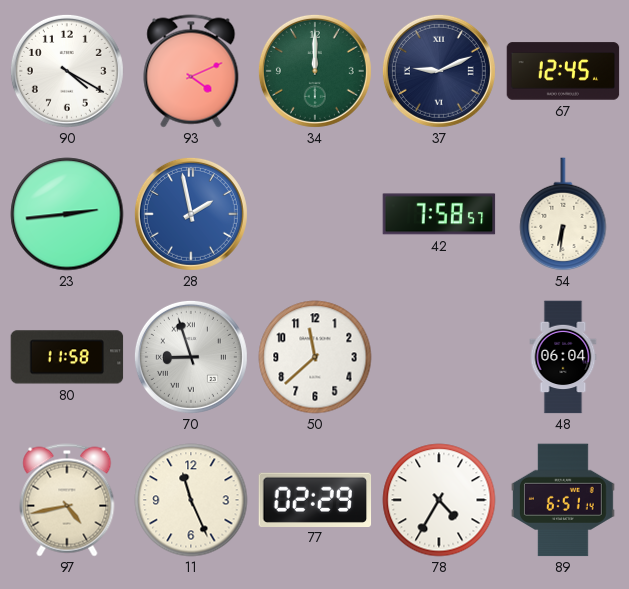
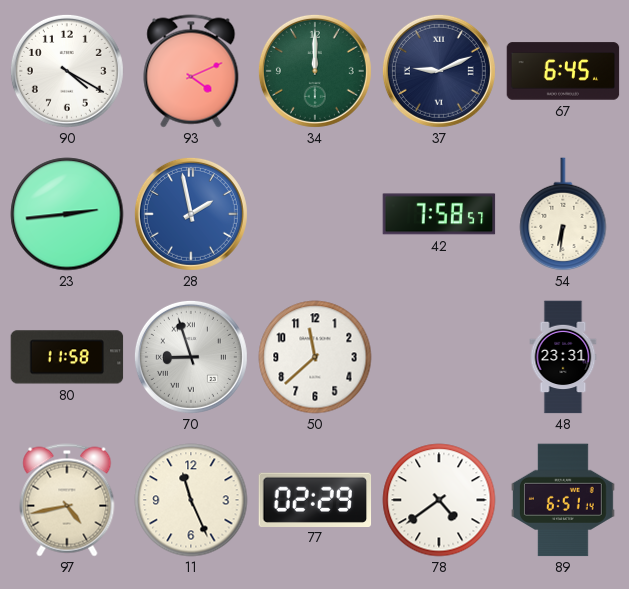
67: 12:45 -> 6:45 (563, 71)
48: 06:04 -> 23:31 (563, 357)
78: 4:35 -> 4:39 (439, 500)
